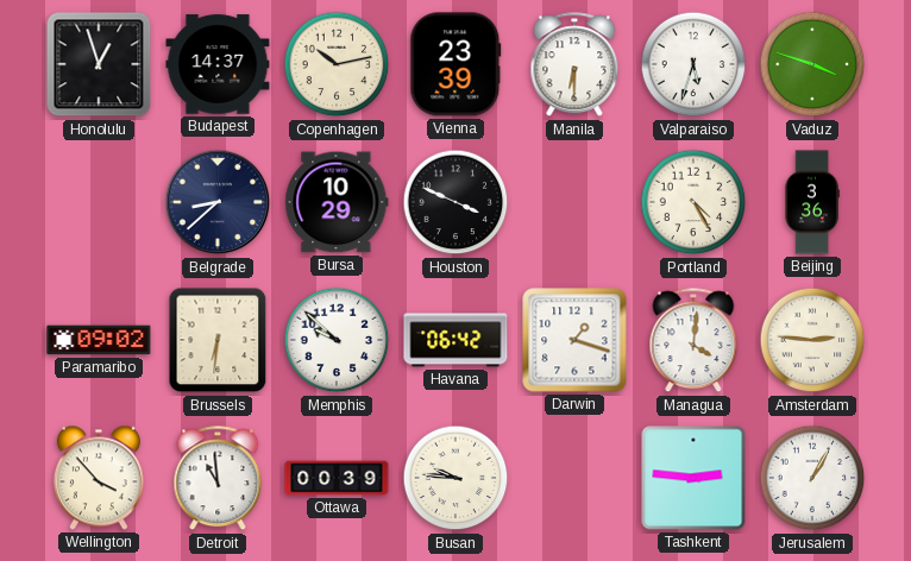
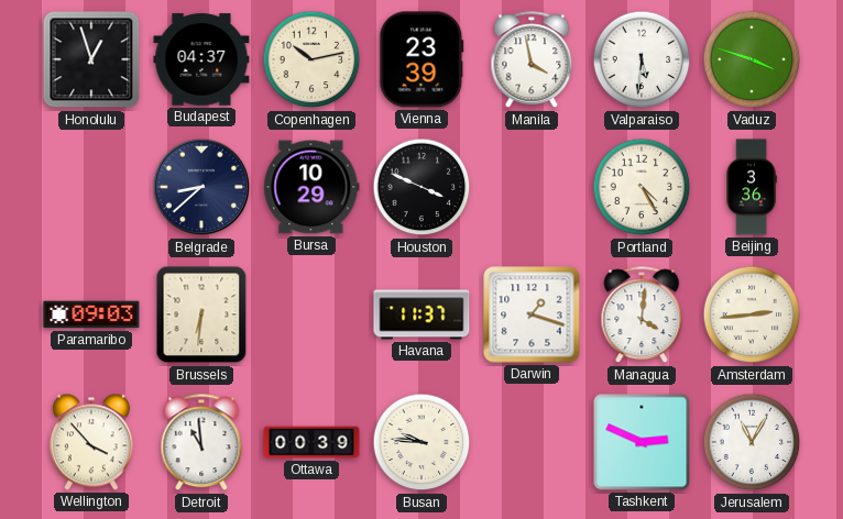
Budapest: 14:37 -> 04:37 (201, 59)
Manila: 6:30 -> 3:58 (532, 60)
Valparaiso: 5:33 -> 5:31 (642, 59)
Paramaribo: 09:02 -> 09:03 (91, 314)
Memphis: 9:52 -> none (337, 340)
Havana: 06:42 -> 11:37 (421, 314)
Amsterdam: 2:46 -> 2:44 (752, 314)
Tashkent: 2:46 -> 2:49 (642, 442)
Jerusalem: 1:05 -> 11:05 (752, 442)
